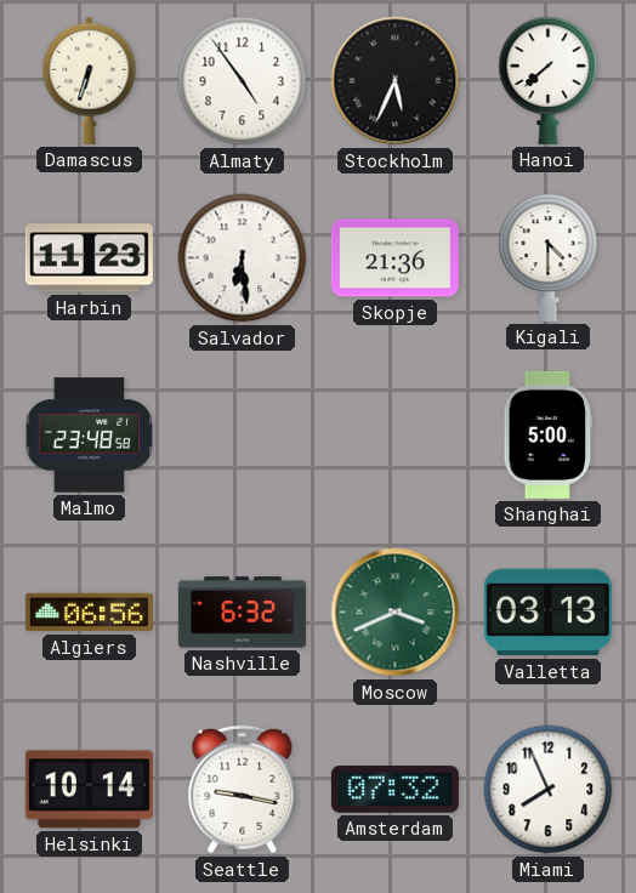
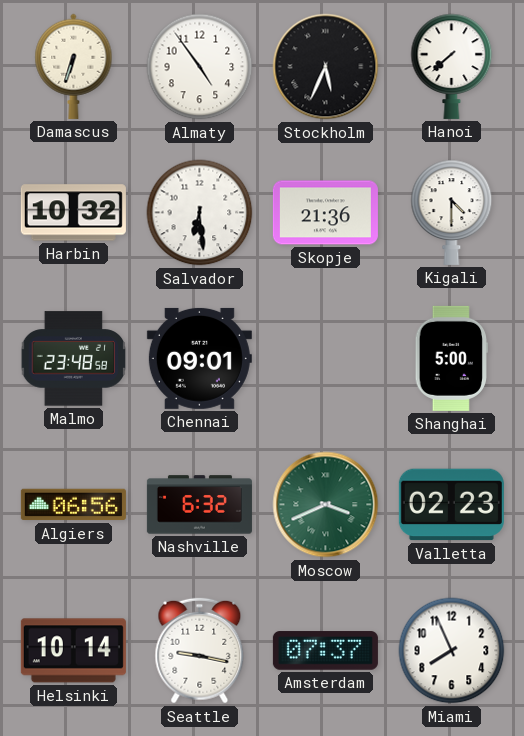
Harbin: 11:23 -> 10:32 (73, 213)
Chennai: none -> 09:01 (199, 358)
Valletta: 03:13 -> 02:23 (451, 505)
Amsterdam: 07:32 -> 07:37 (325, 651)
